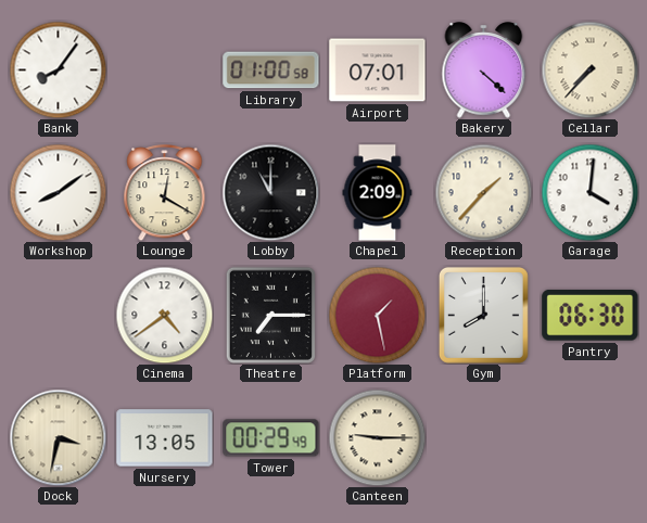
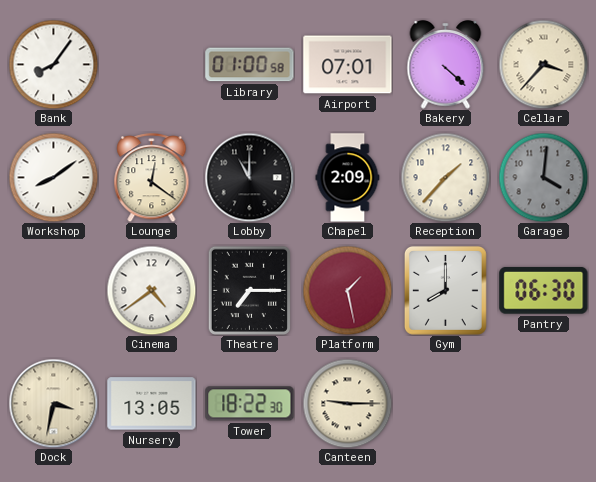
Cellar: 7:37 -> 3:37 (543, 64)
Lounge: 12:20 -> 12:21 (152, 178)
Garage dial: white -> grey (543, 177)
Tower: 00:29 -> 18:22 (250, 404)
